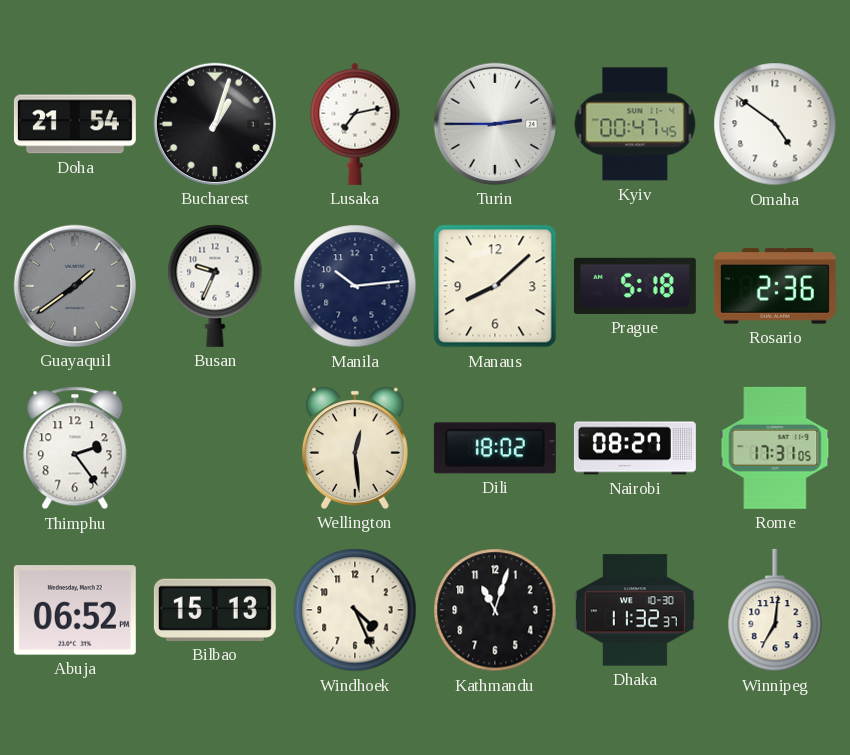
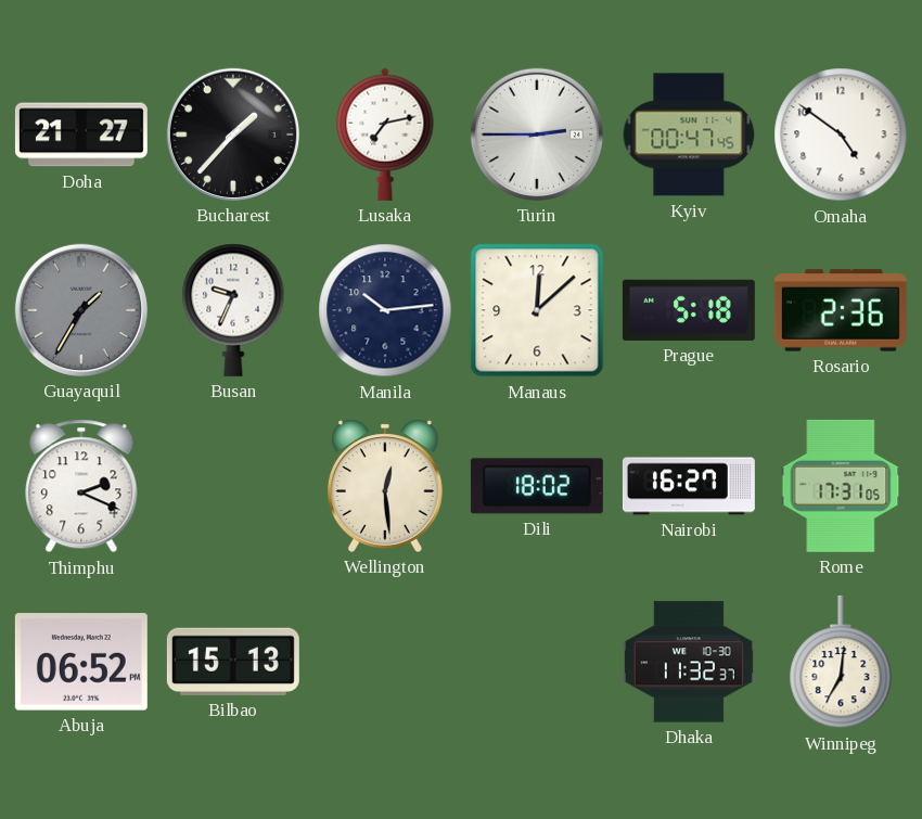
Doha: 21:54 -> 21:27 (81, 135)
Bucharest: 1:03 -> 1:37 (233, 135)
Guayaquil: 1:39 -> 1:35 (81, 310)
Manaus: 8:08 -> 12:08 (537, 310)
Thimphu: 2:24 -> 2:19 (81, 486)
Nairobi: 08:27 -> 16:27 (689, 486)
Windhoek: 4:26 -> none (355, 610)
Kathmandu: 11:03 -> none (495, 610)
